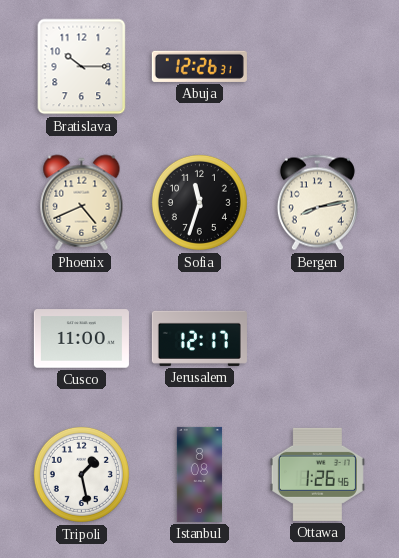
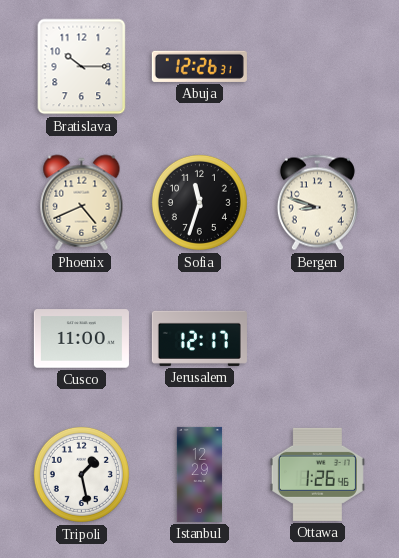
Bergen: 8:13 -> 8:48 (317, 203)
Istanbul: 8:08 -> 12:29 (200, 474)
